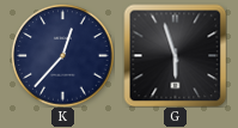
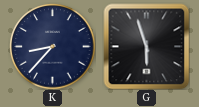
K: 12:37 -> 8:37 (52, 46)
